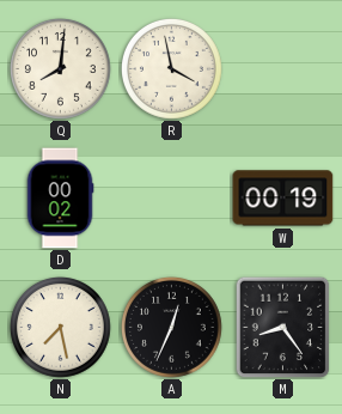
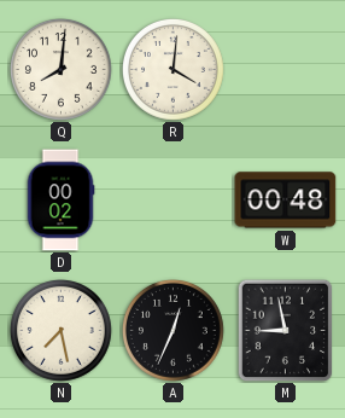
R: 3:58 -> 4:01 (172, 69)
W: 00:19 -> 00:48 (286, 201)
M: 8:24 -> 8:58 (286, 330)
